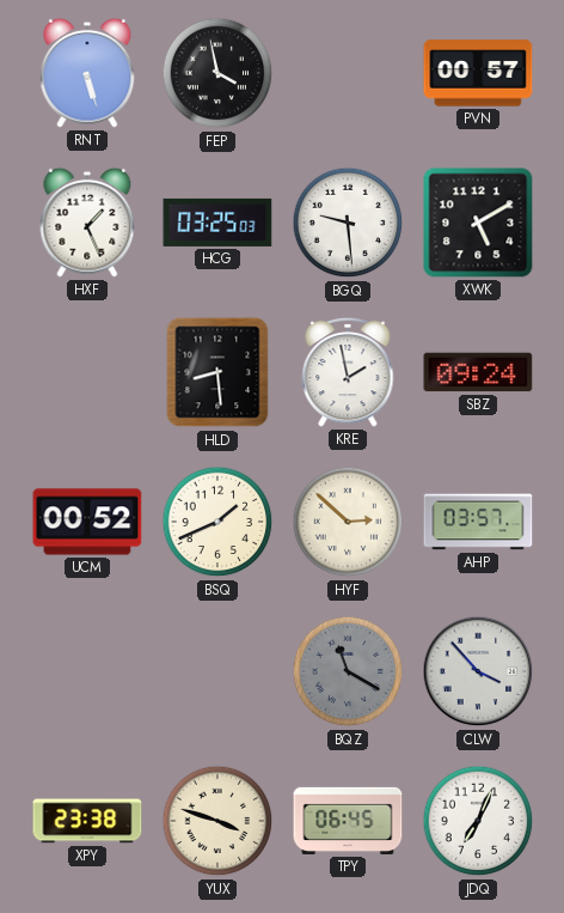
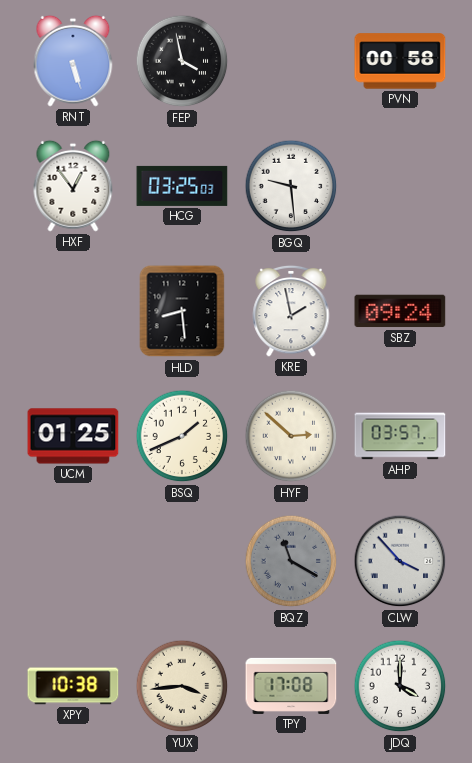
PVN: 00:57 -> 00:58 (400, 61)
HXF: 1:26 -> 12:54 (73, 186)
XWK: 5:10 -> none (478, 223)
UCM: 00:52 -> 01:25 (73, 436)
XPY: 23:38 -> 10:38 (73, 686)
YUX: 3:48 -> 3:44 (182, 686)
TPY: 06:45 -> 17:08 (291, 686)
JDQ: 7:04 -> 4:00 (400, 686)
